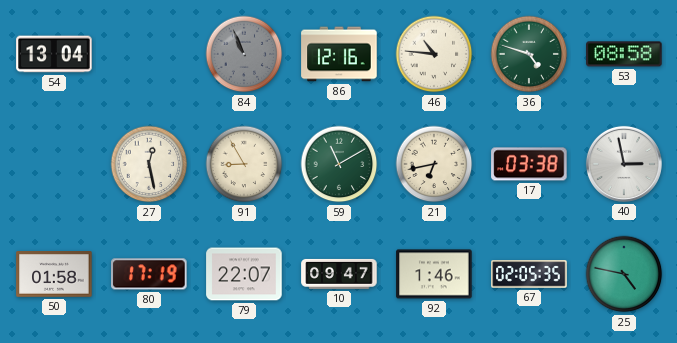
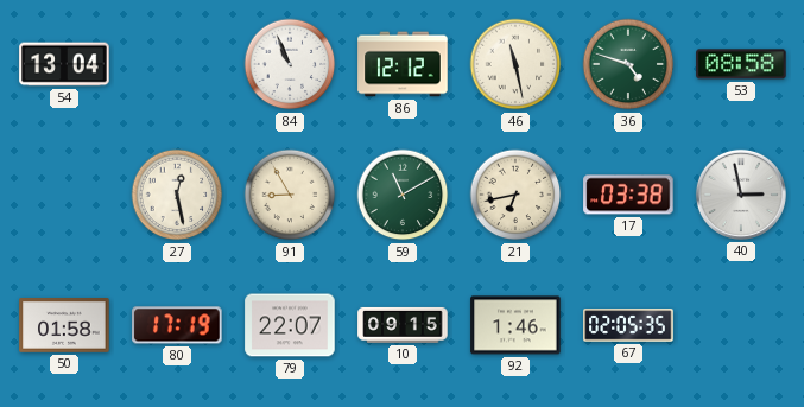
84 dial: grey -> white (290, 64)
86: 12:16 -> 12:12 (403, 64)
46: 10:46 -> 11:28 (515, 64)
10: 09:47 -> 09:15 (403, 325)
25: 4:47 -> none (624, 274)
